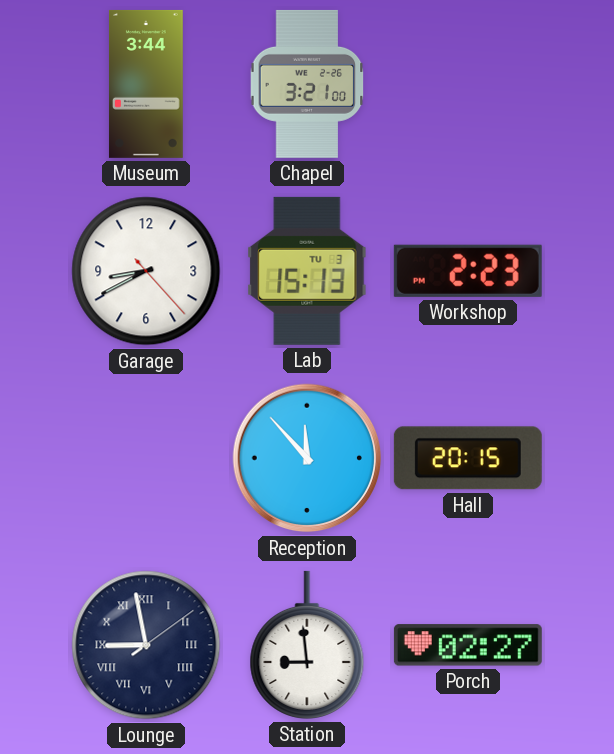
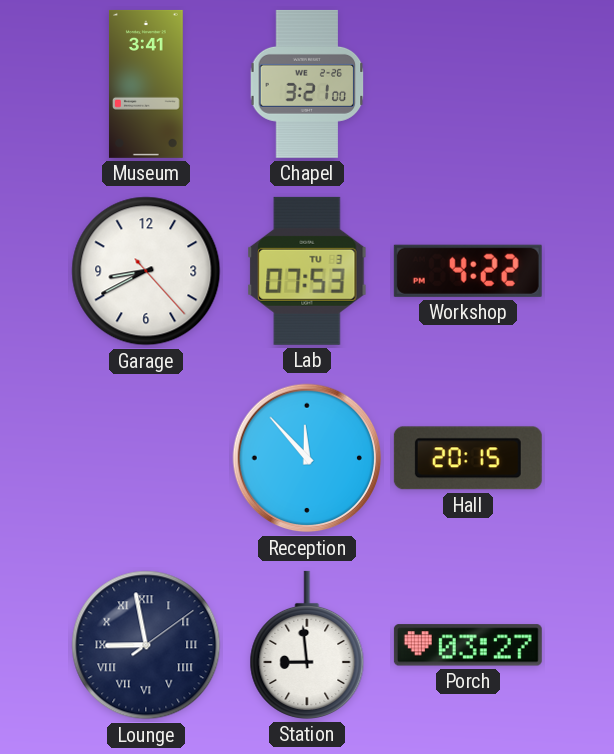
Museum: 3:44 -> 3:41 (146, 84)
Lab: 15:13 -> 07:53 (307, 271)
Workshop: 2:23 -> 4:22 (468, 271)
Porch: 02:27 -> 03:27 (468, 645)
